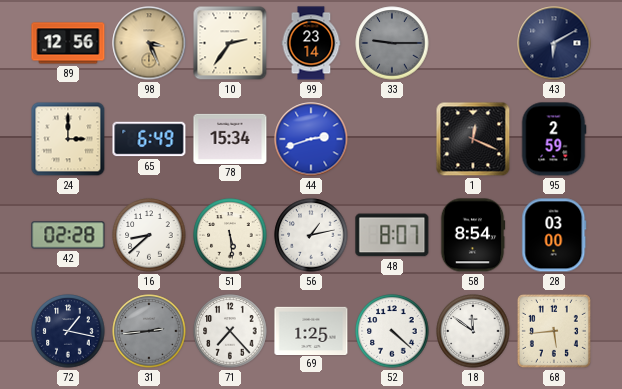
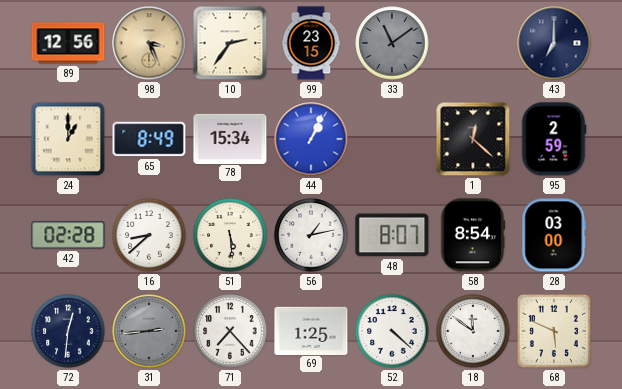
99: 23:14 -> 23:15 (311, 43)
33: 9:15 -> 11:09 (392, 43)
43: 6:10 -> 7:00 (554, 43)
24: 3:00 -> 1:00 (68, 139)
65: 6:49 -> 8:49 (149, 139)
44: 2:42 -> 1:04 (311, 139)
1: 12:19 -> 12:22 (473, 139)
72: 1:17 -> 12:31 (68, 331)
68: 5:44 -> 5:49 (554, 331)
